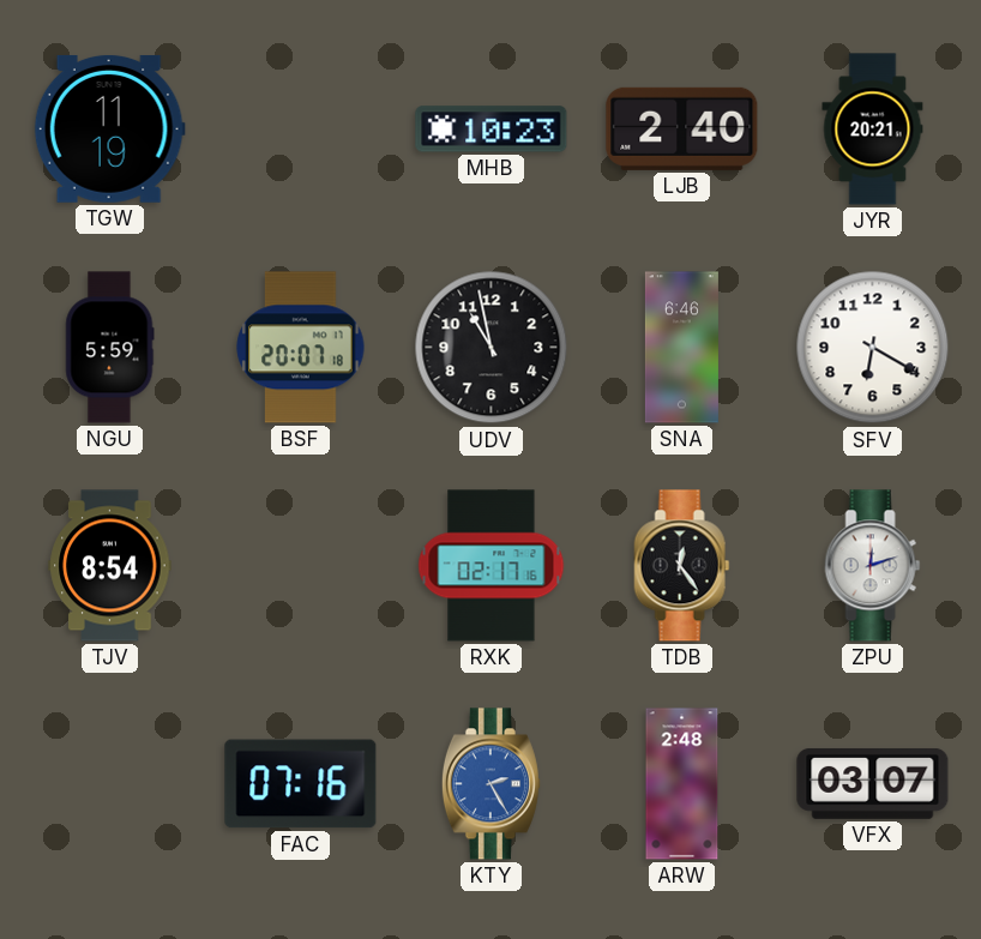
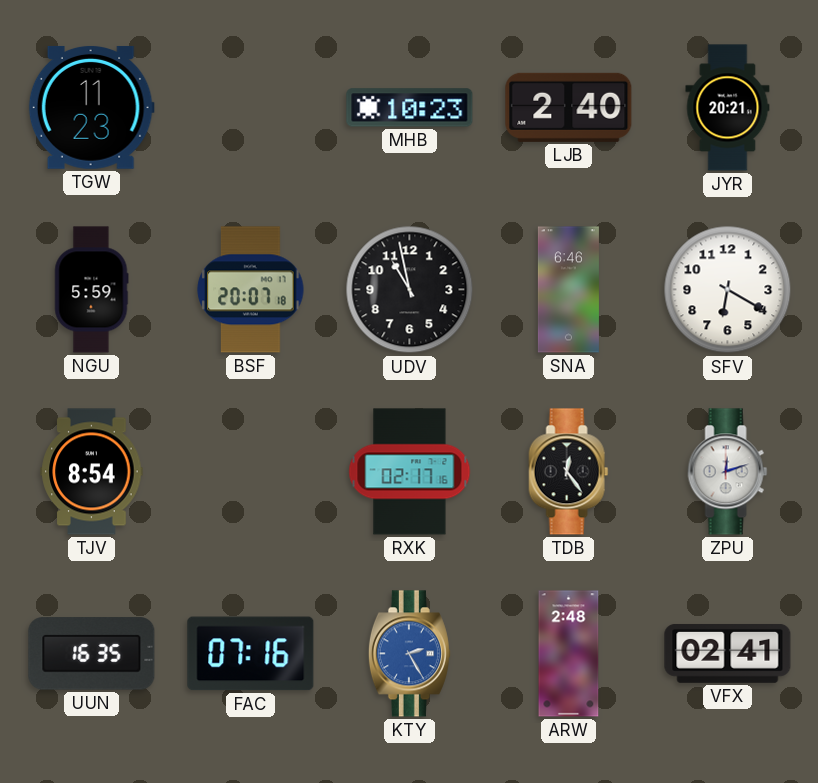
TGW: 11:19 -> 11:23 (91, 107)
UUN: none -> 16:35 (92, 654)
VFX: 03:07 -> 02:41 (728, 653)
